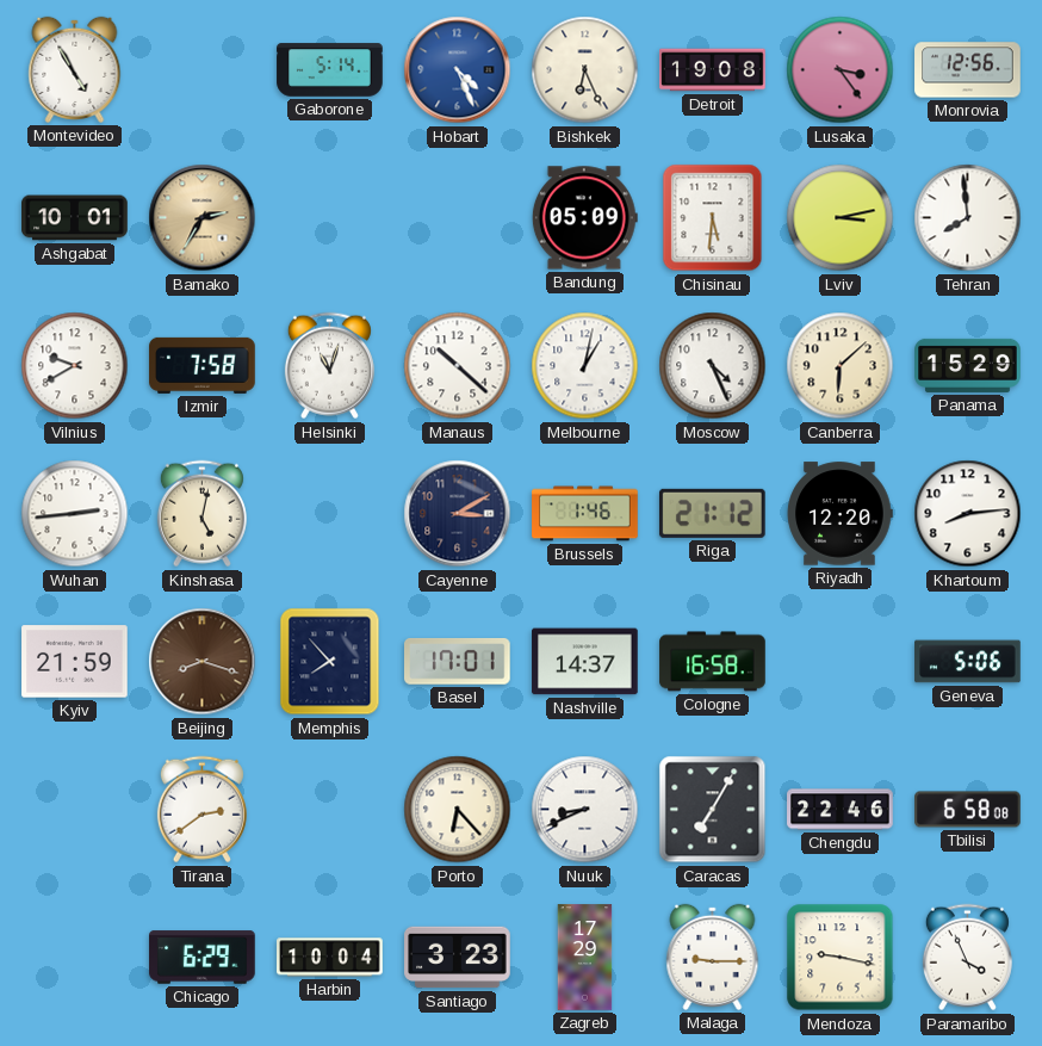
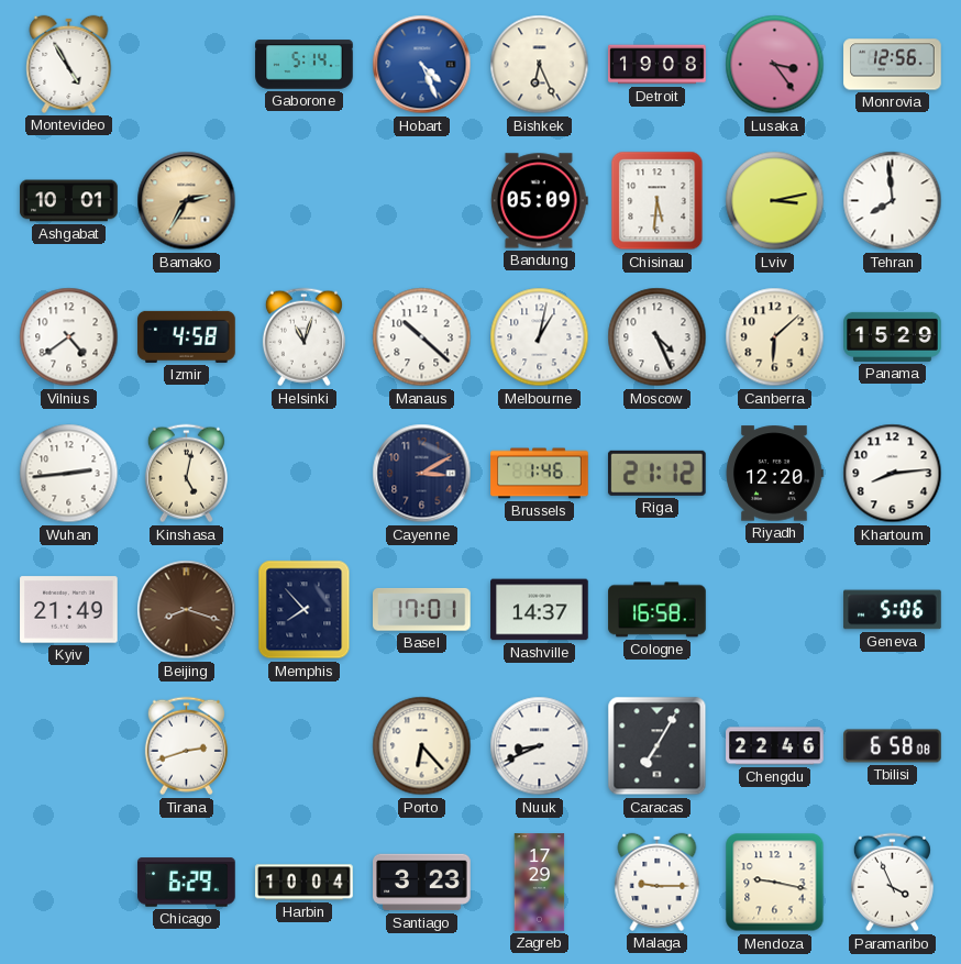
Vilnius: 9:40 -> 4:39 (69, 337)
Izmir: 7:58 -> 4:58 (187, 336)
Kyiv: 21:59 -> 21:49 (69, 610)
Tirana: 2:39 -> 2:42 (186, 746)
